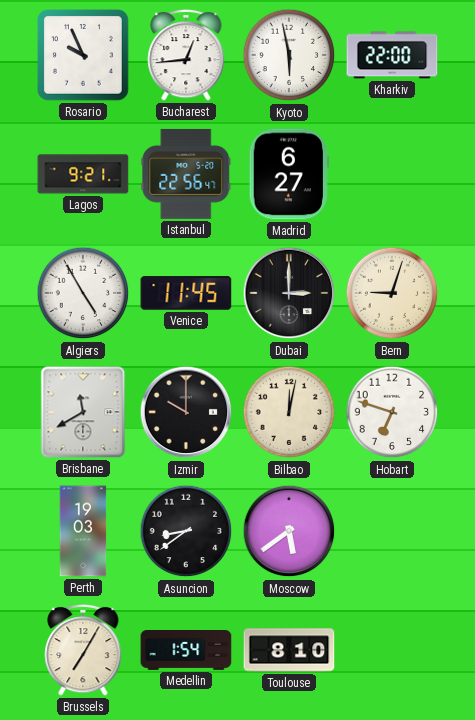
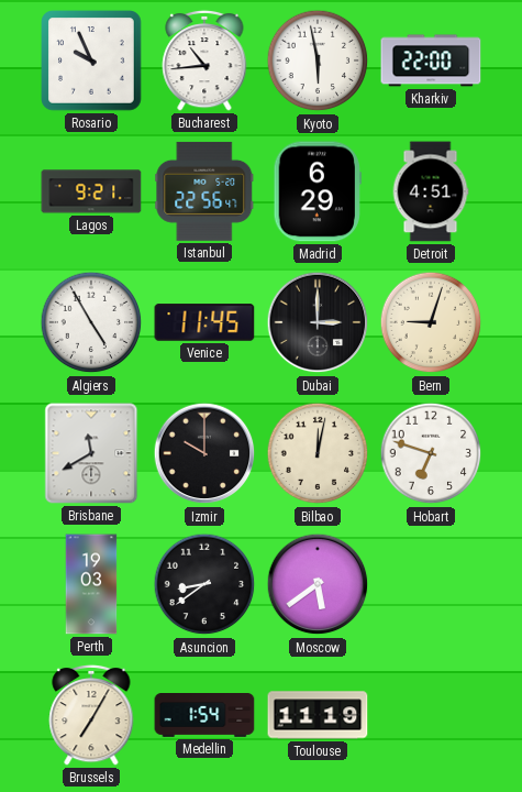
Bucharest: 12:44 -> 10:44 (204, 61)
Madrid: 6:27 -> 6:29 (318, 191)
Detroit: none -> 4:51 (431, 191)
Toulouse: 8:10 -> 11:19 (318, 715)
